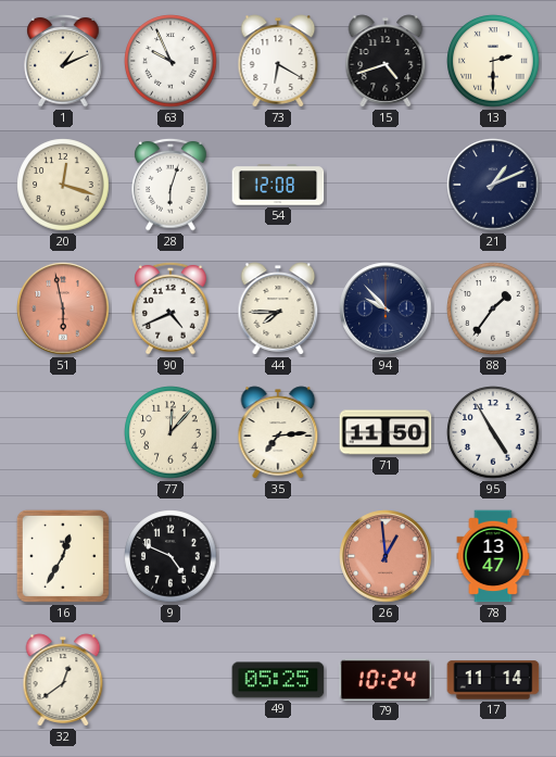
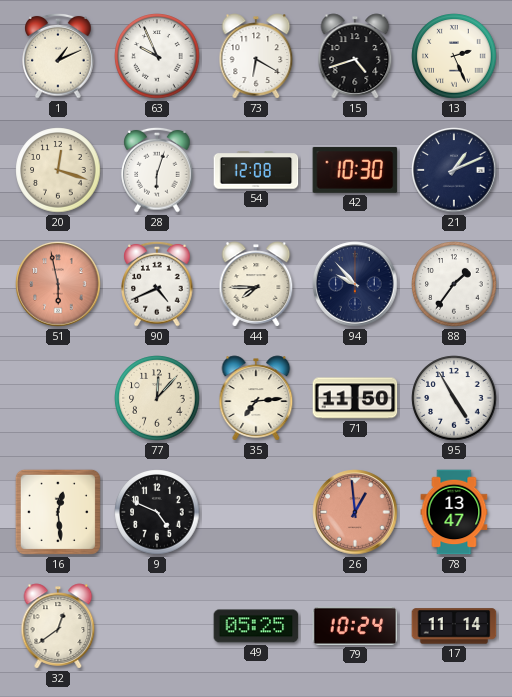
13: 2:30 -> 2:26 (454, 56)
42: none -> 10:30 (355, 170)
16: 12:35 -> 12:29 (58, 512)
